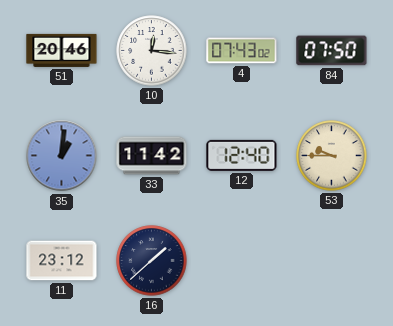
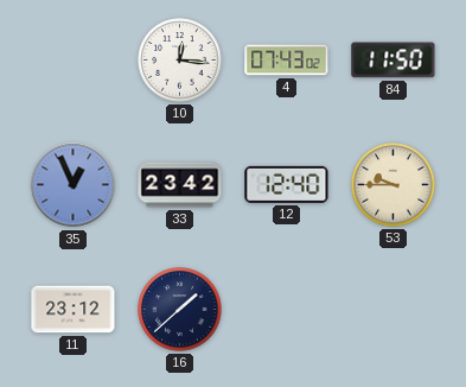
51: 20:46 -> none (62, 50)
84: 07:50 -> 11:50 (394, 61)
35: 1:01 -> 12:56 (74, 185)
33: 11:42 -> 23:42 (180, 185)
